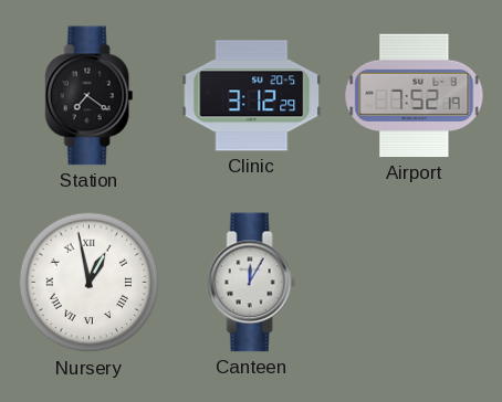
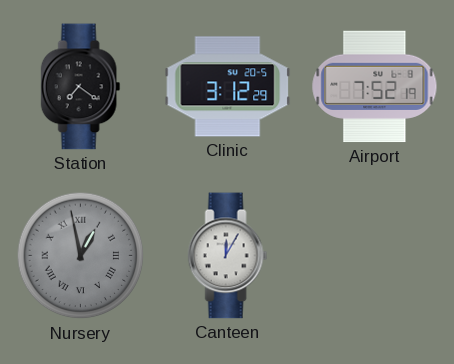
Nursery dial: white -> grey (81, 256)
